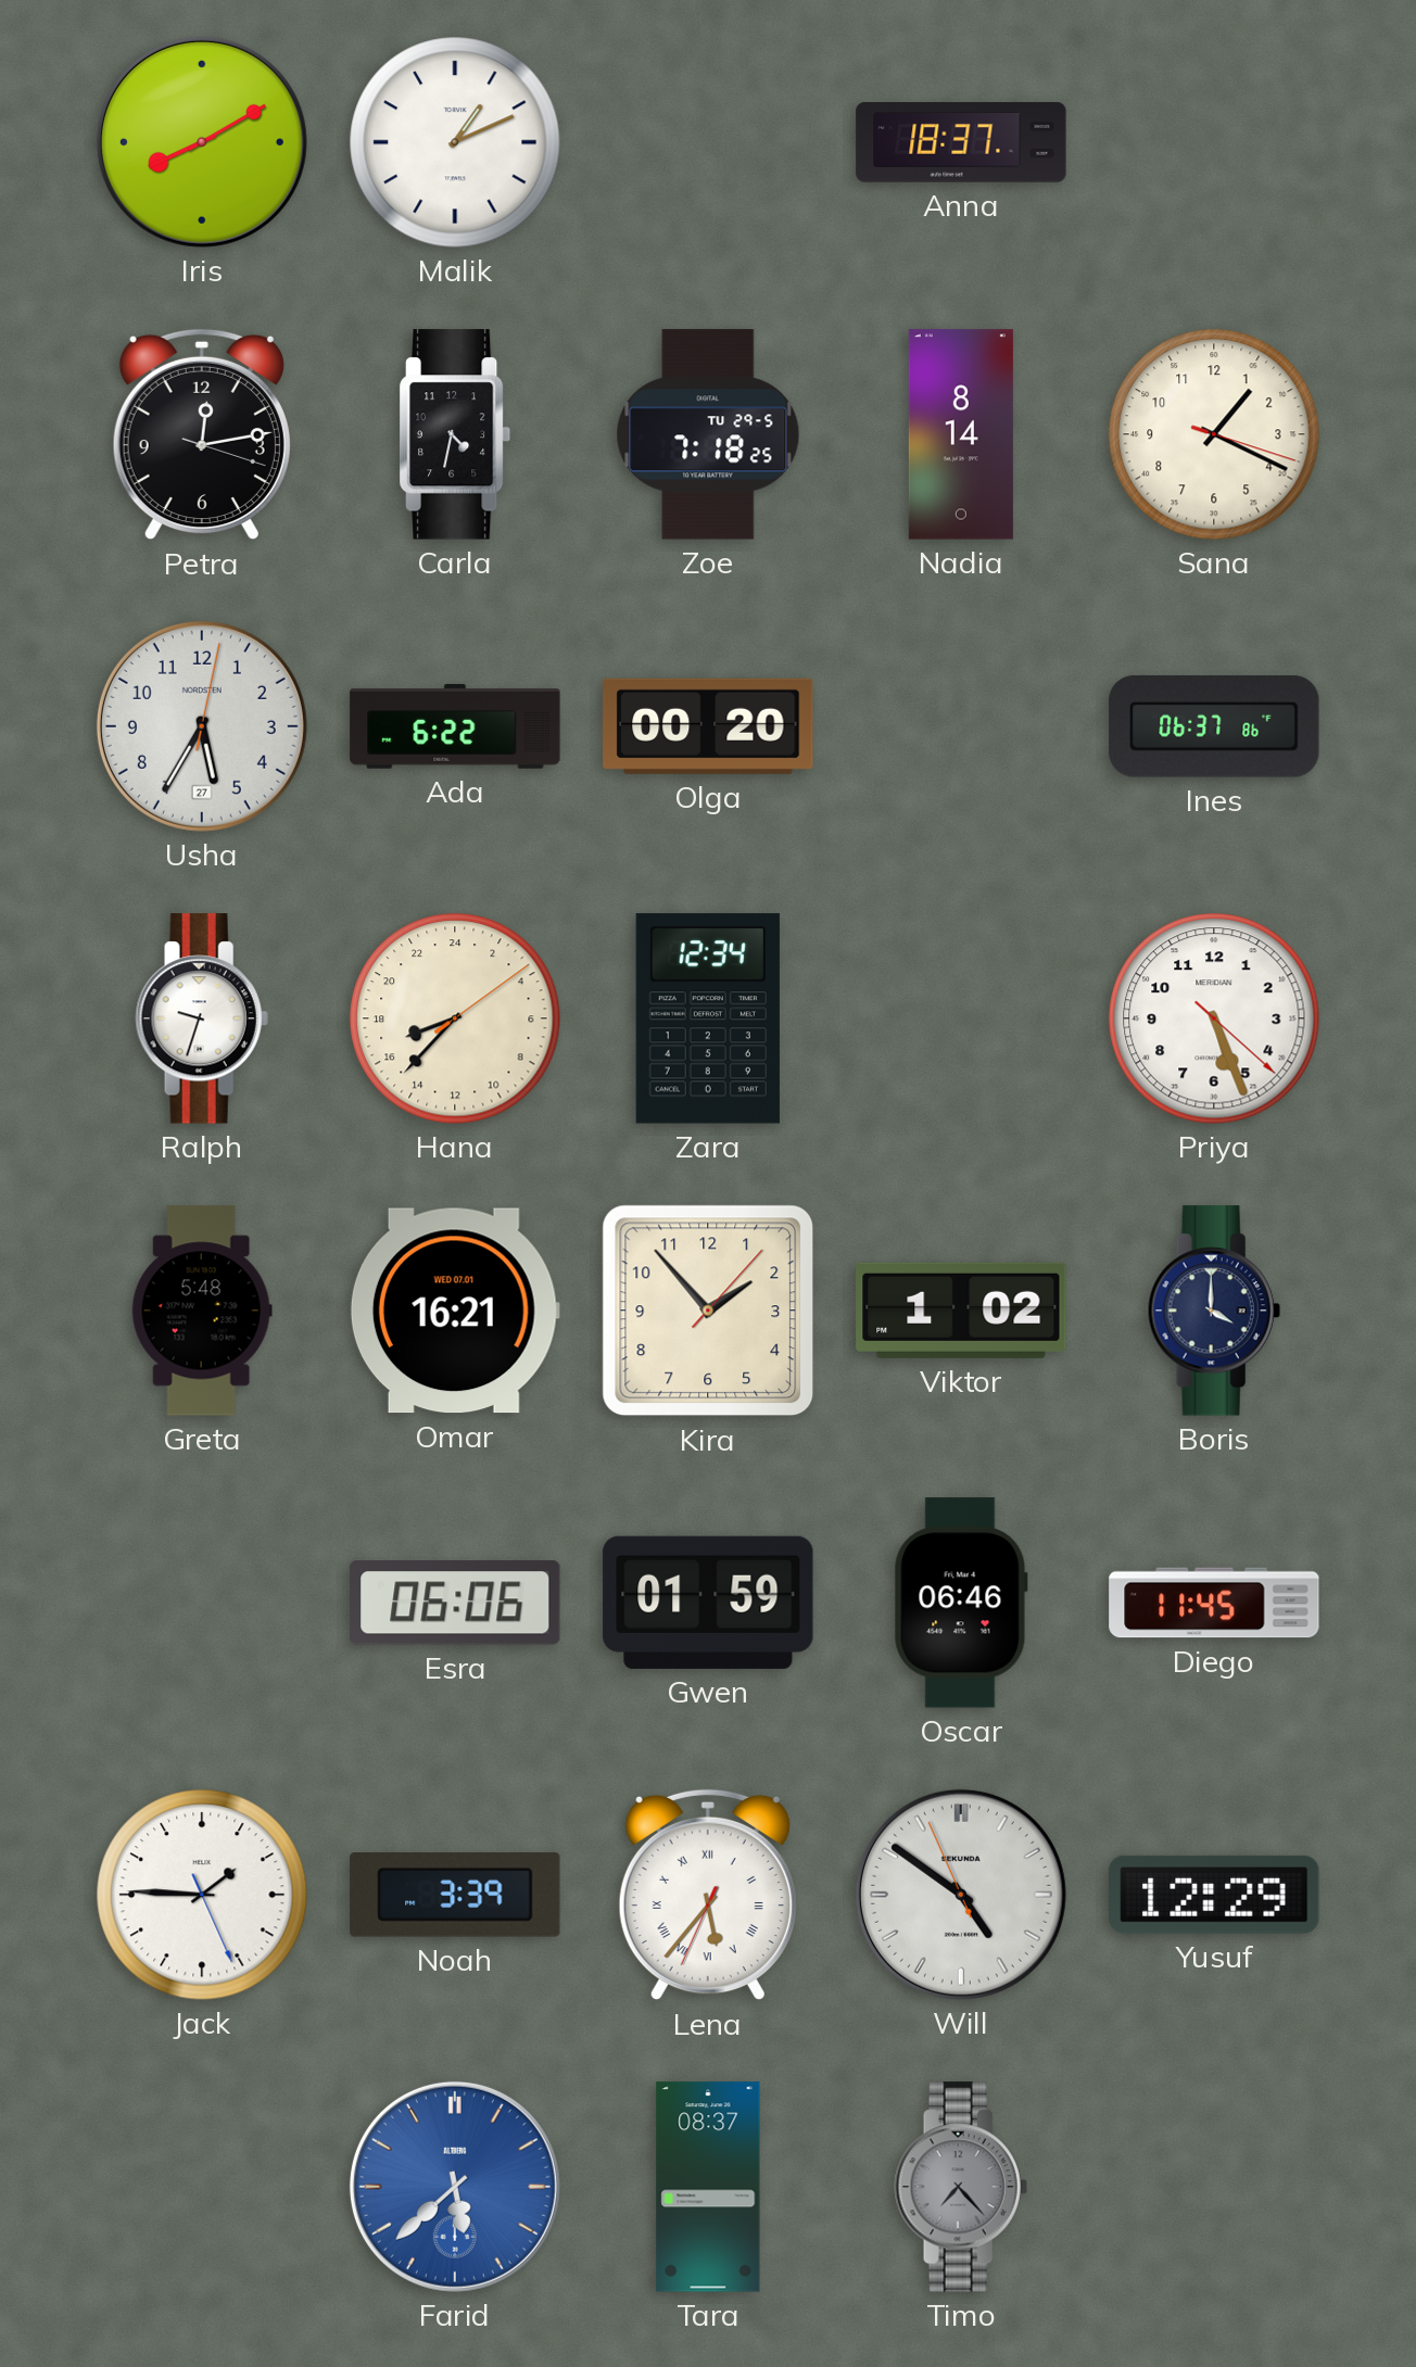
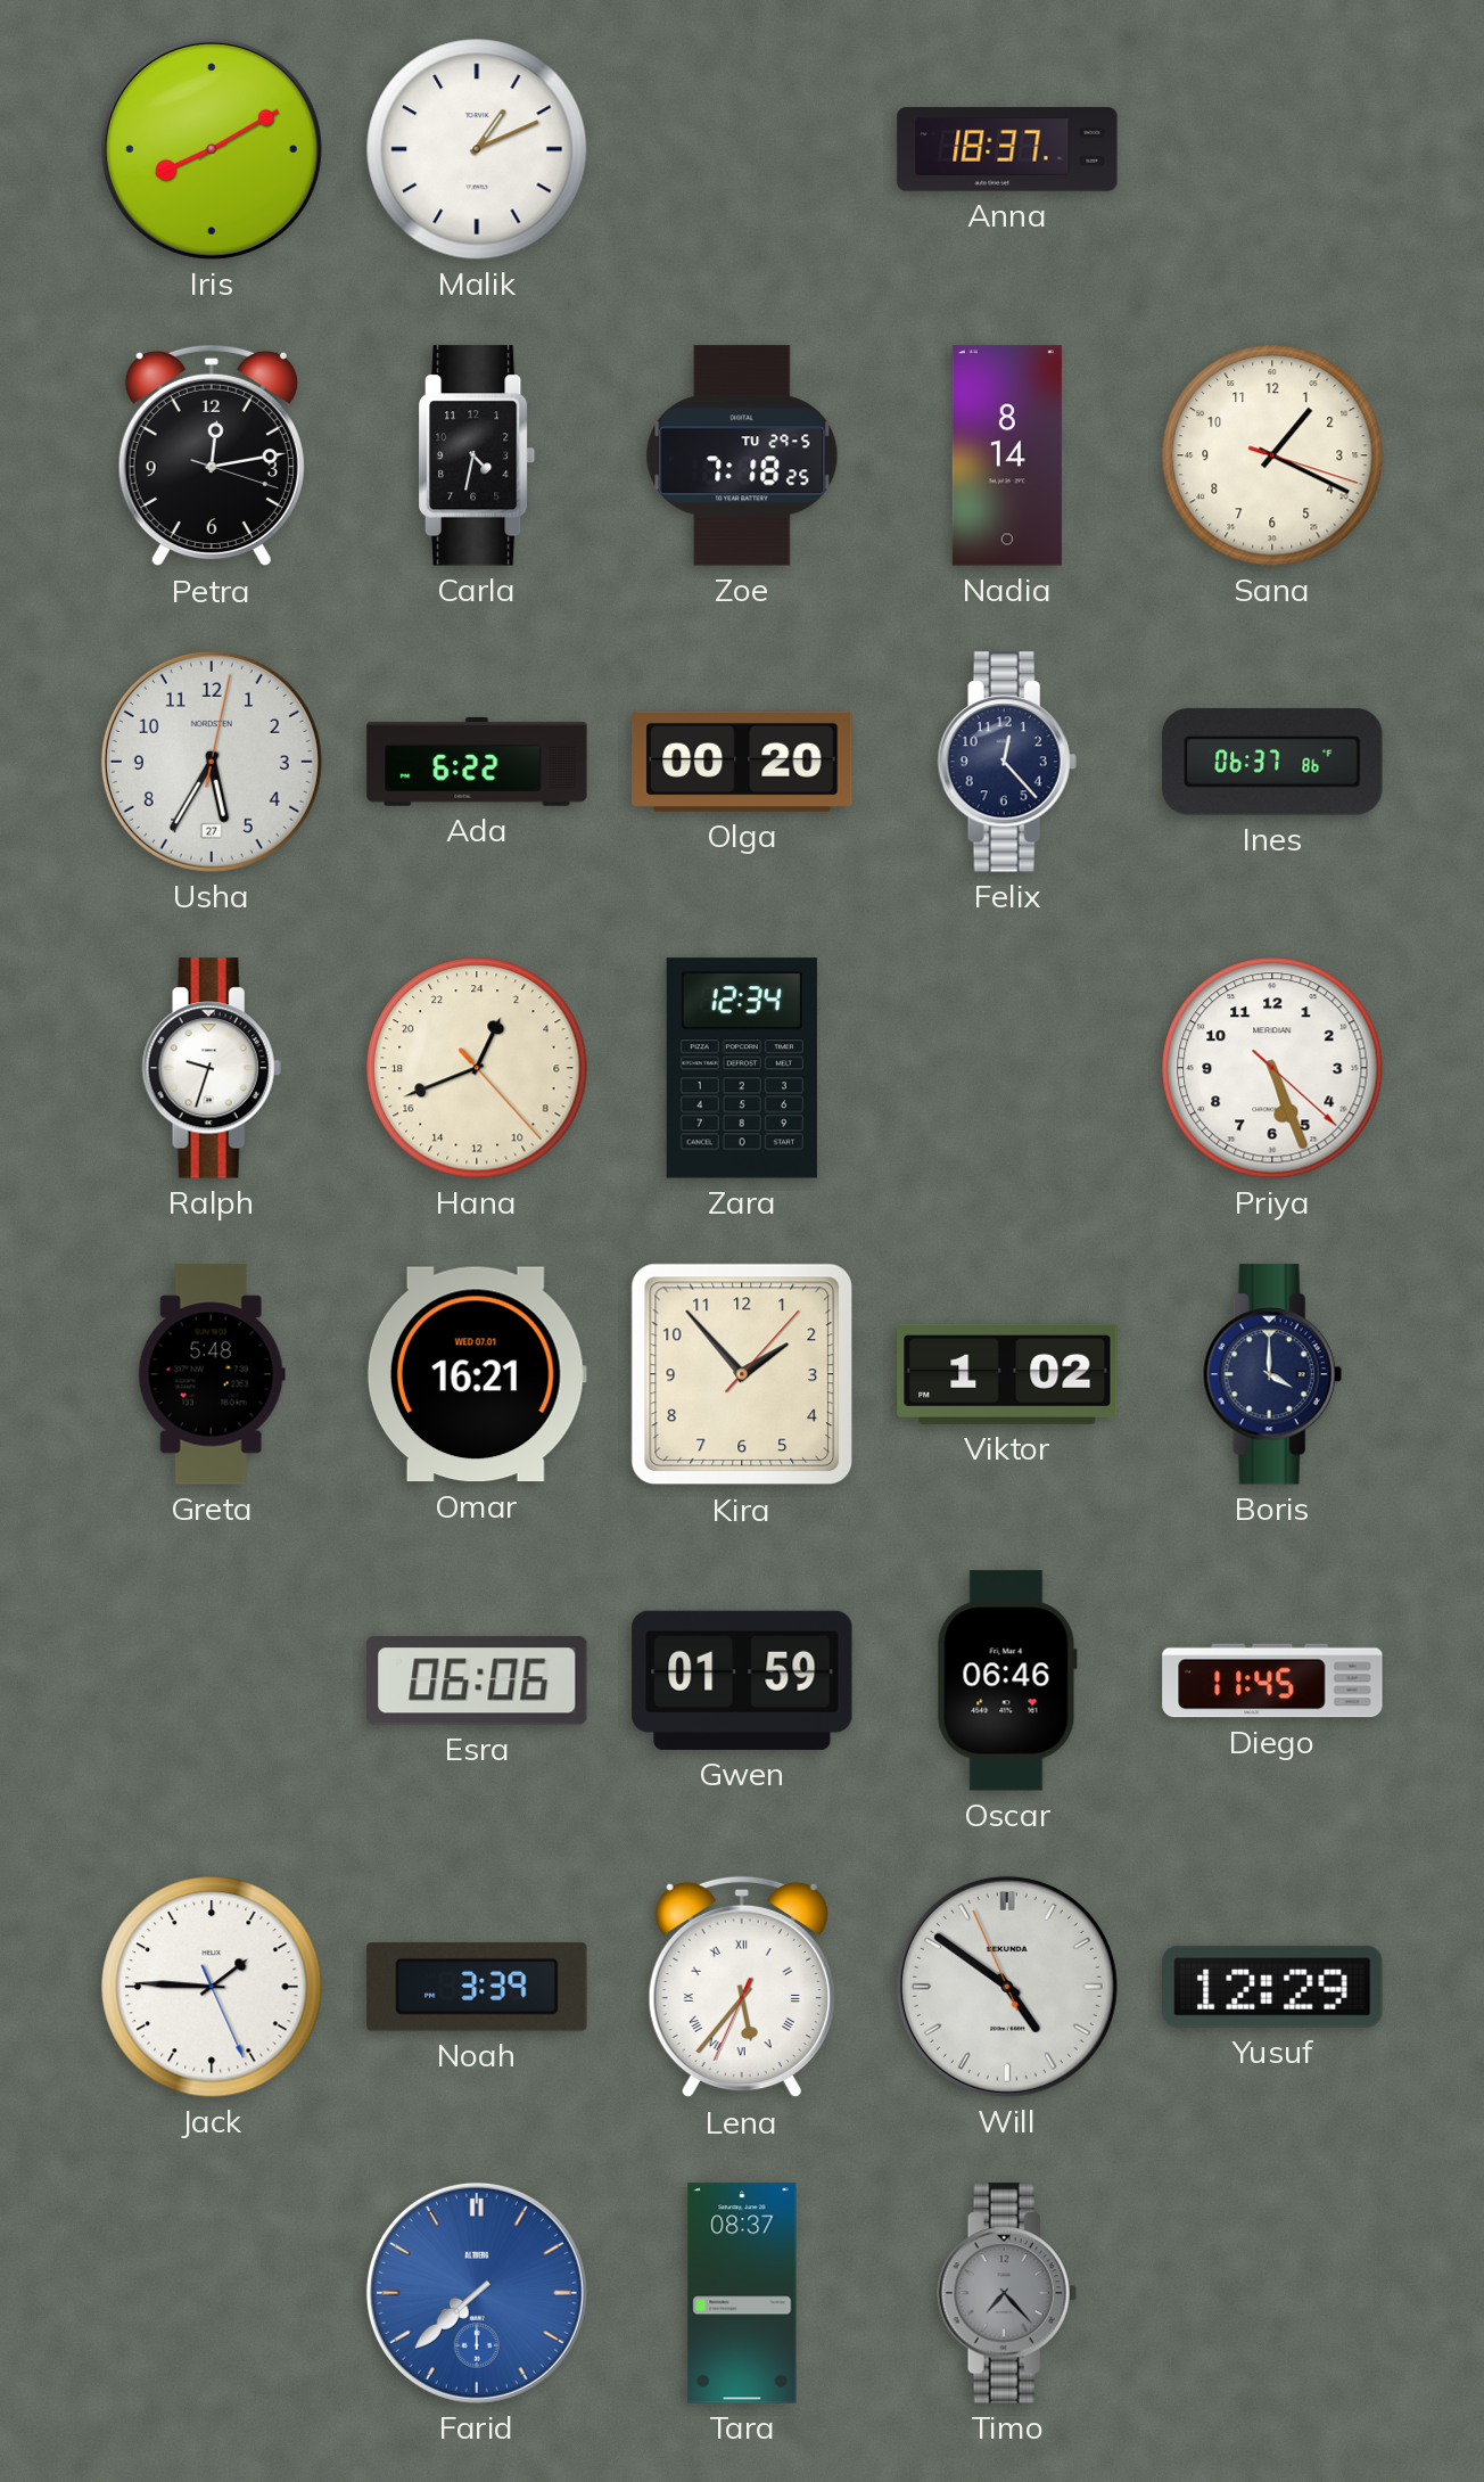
Felix: none -> 12:23 (1007, 762)
Hana: 16:37 -> 1:41 (477, 1068)
Farid: 5:38 -> 7:38 (477, 2293)
